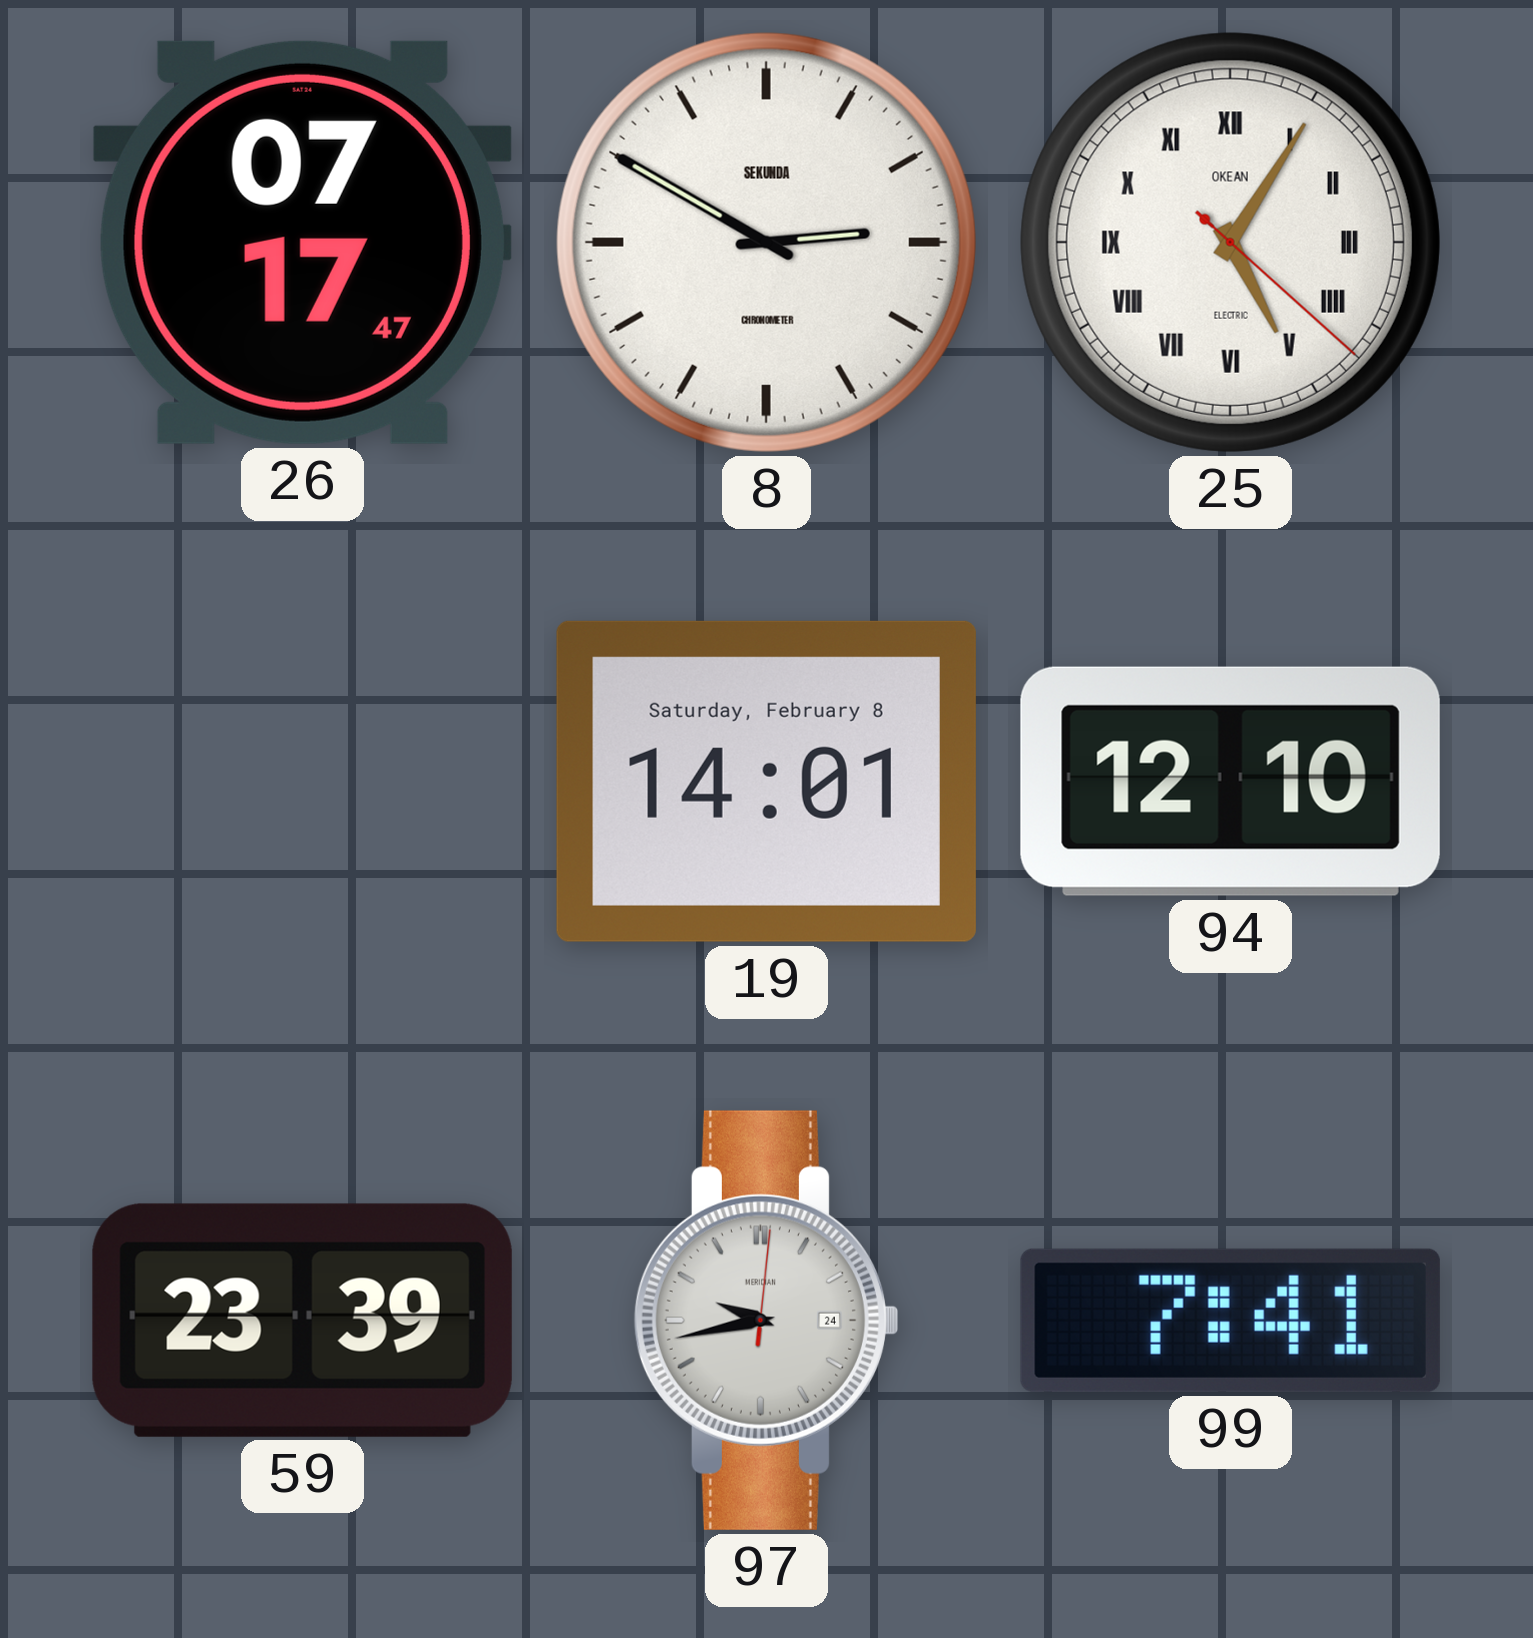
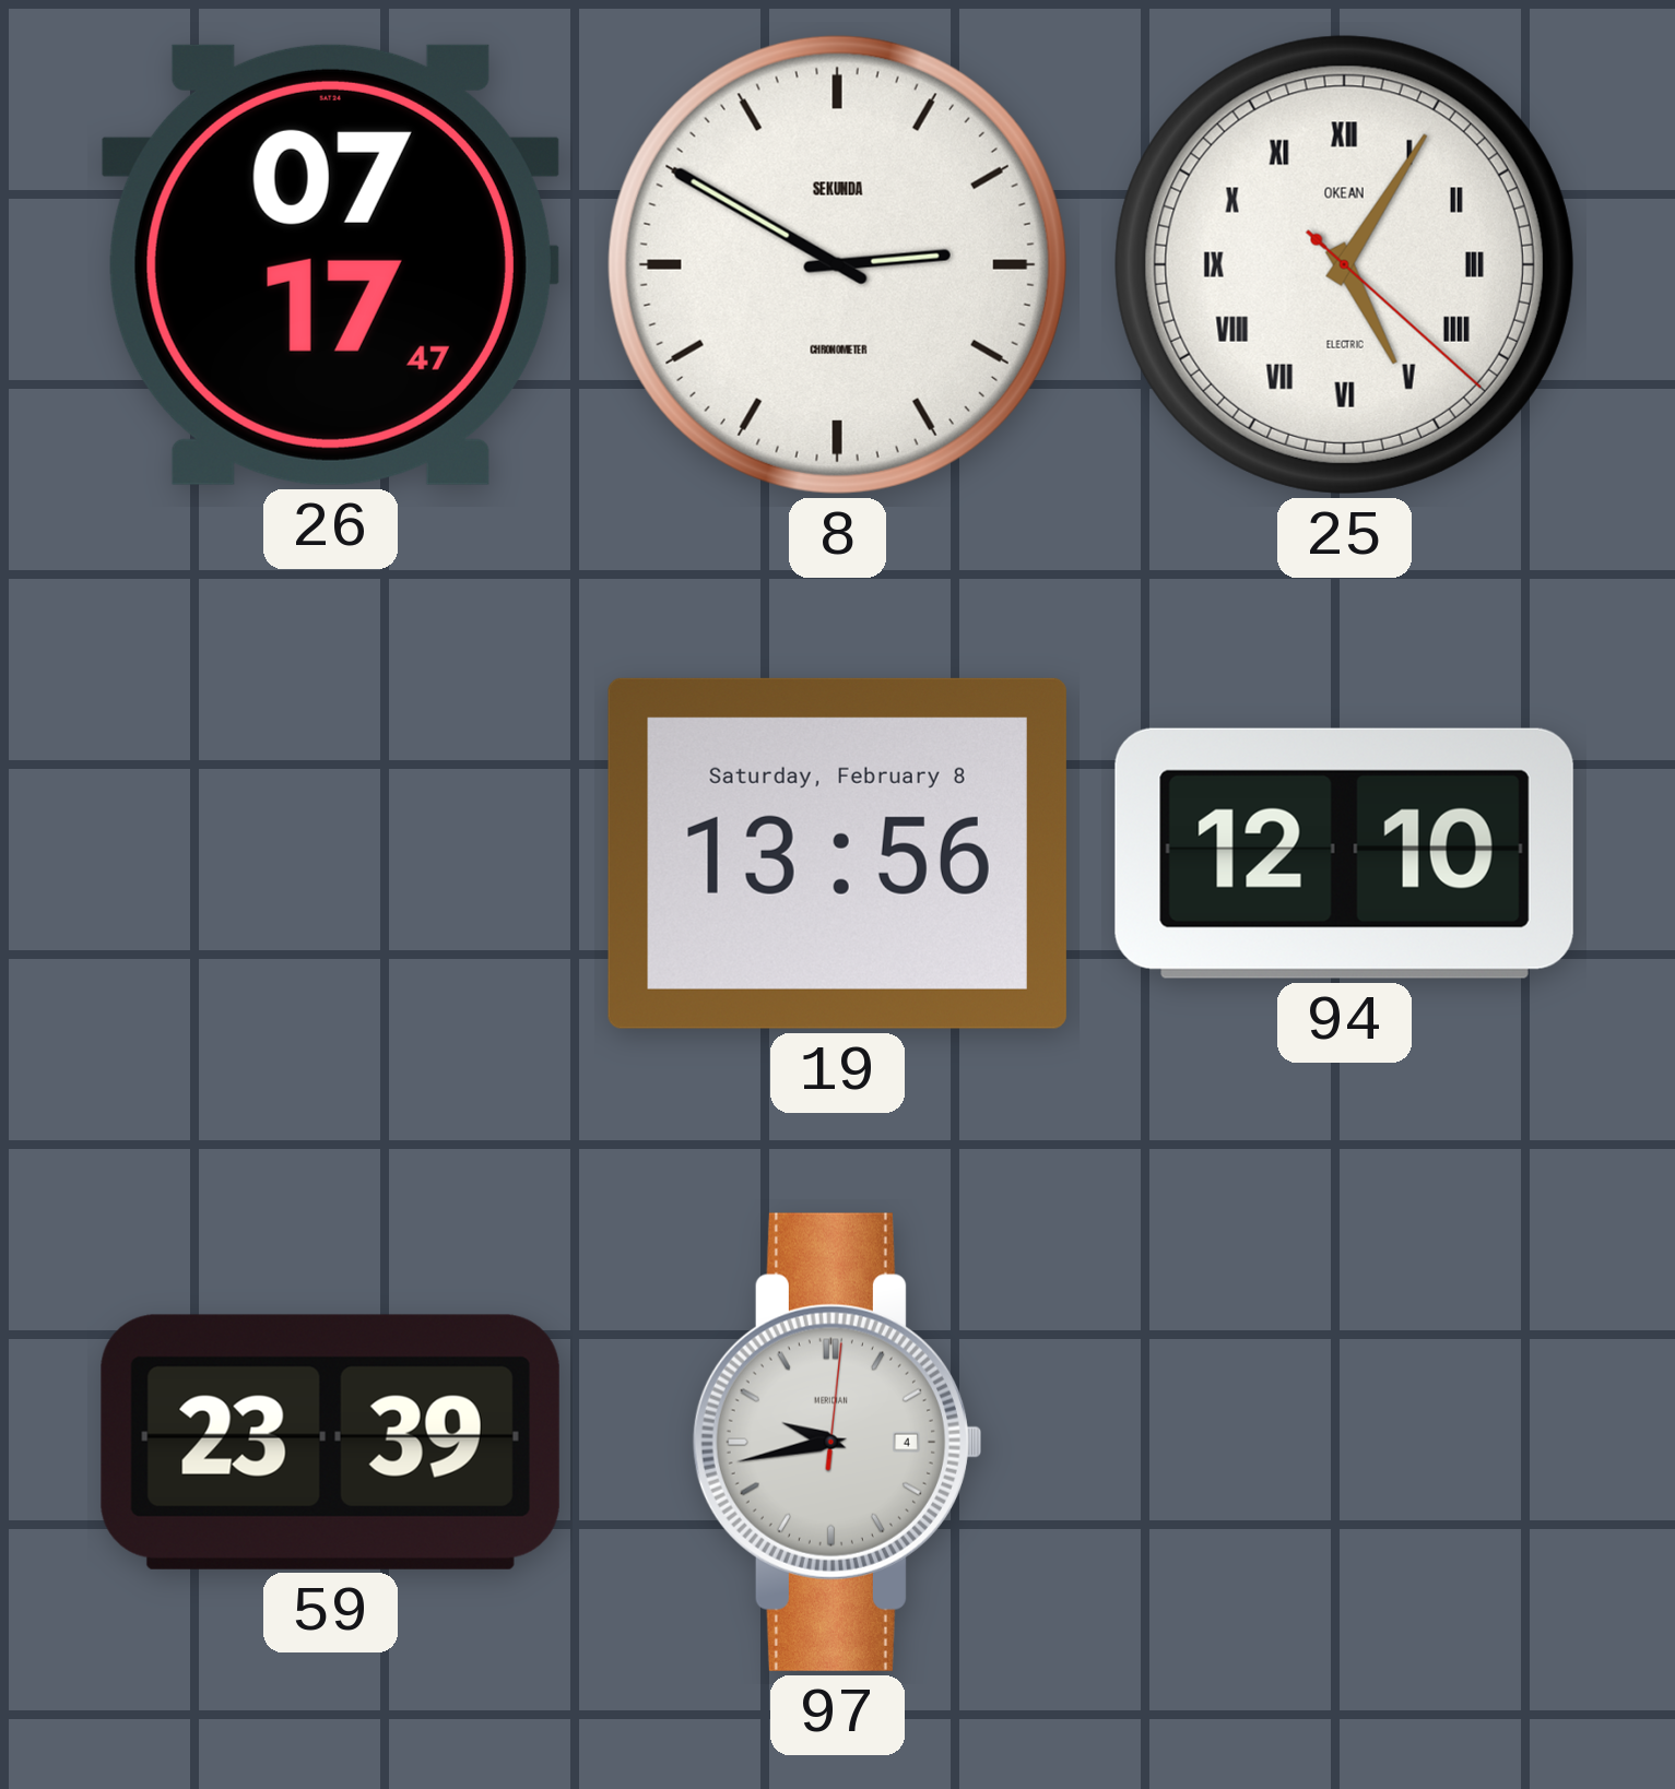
19: 14:01 -> 13:56 (837, 853)
97 date: 24 -> 4 (837, 1442)
99: 7:41 -> none (1230, 1320)
